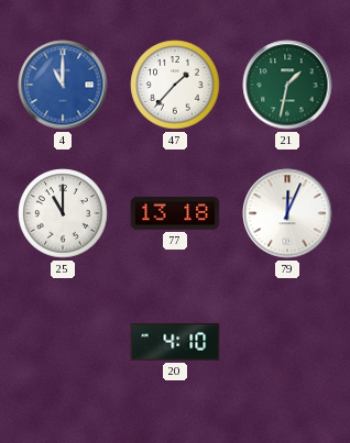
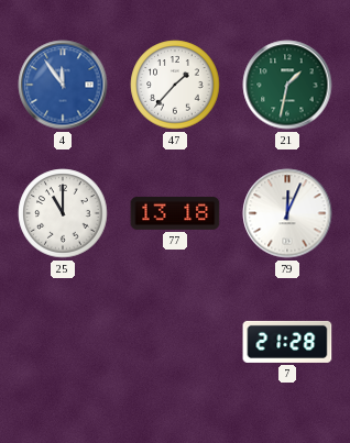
4: 11:00 -> 11:54 (63, 85)
20: 4:10 -> none (175, 342)
7: none -> 21:28 (287, 342)
